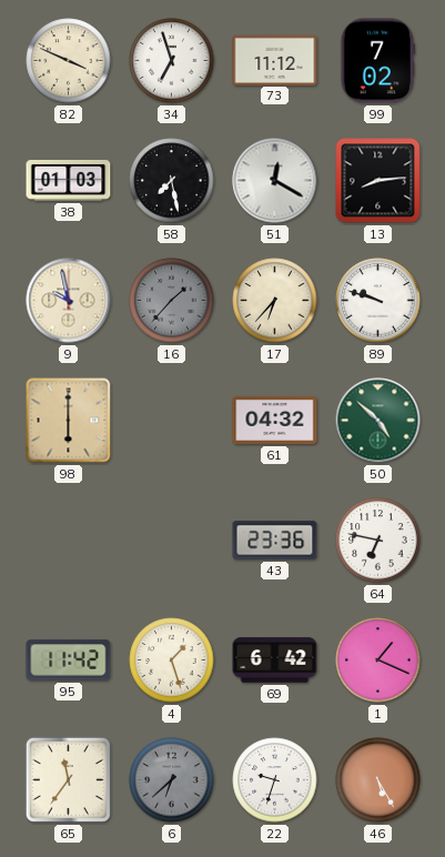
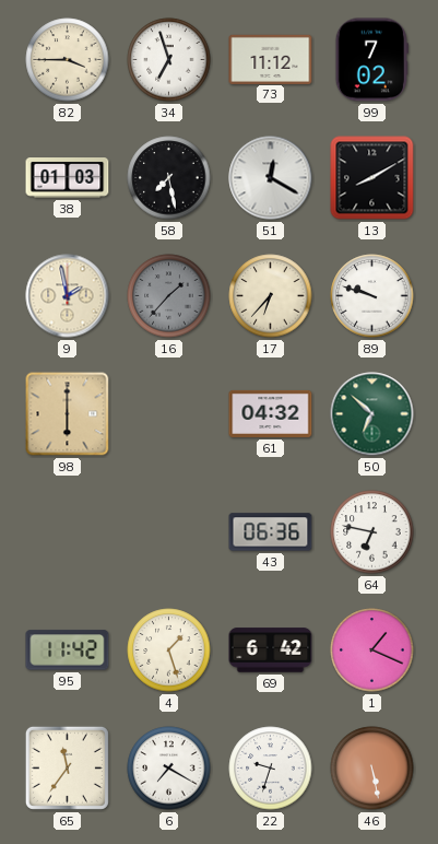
82: 3:49 -> 3:45 (68, 60)
13: 8:14 -> 8:10 (372, 178)
9: 9:58 -> 1:58 (68, 296)
50: 4:52 -> 6:52 (372, 414)
43: 23:36 -> 06:36 (271, 532)
6: 6:38 -> 7:20 (169, 769)
6 dial: grey -> white (169, 769)
46: 5:25 -> 5:28 (372, 769)
